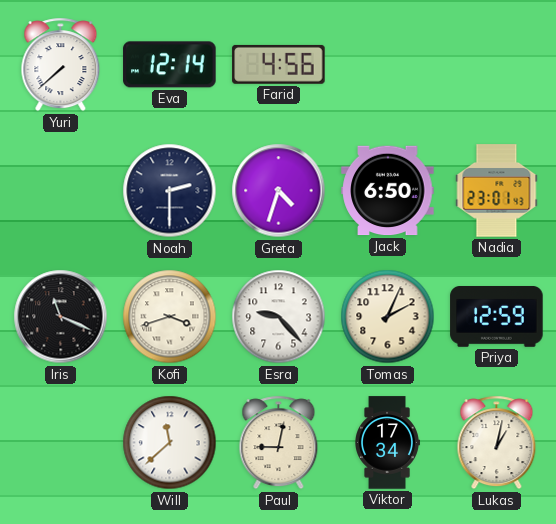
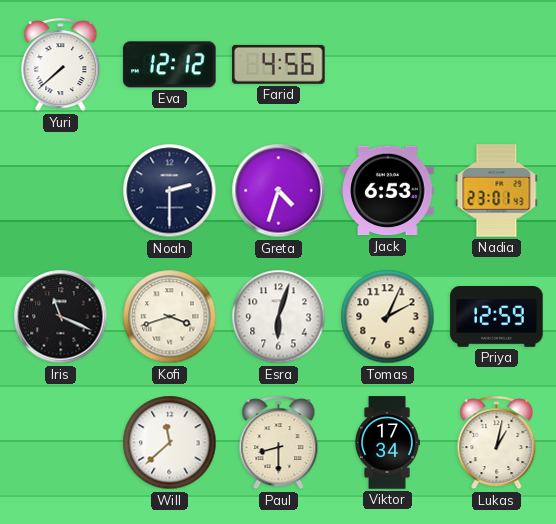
Eva: 12:14 -> 12:12 (170, 65)
Jack: 6:50 -> 6:53 (388, 191)
Esra: 9:23 -> 6:03 (279, 317)
Paul: 9:02 -> 8:30 (279, 443)
